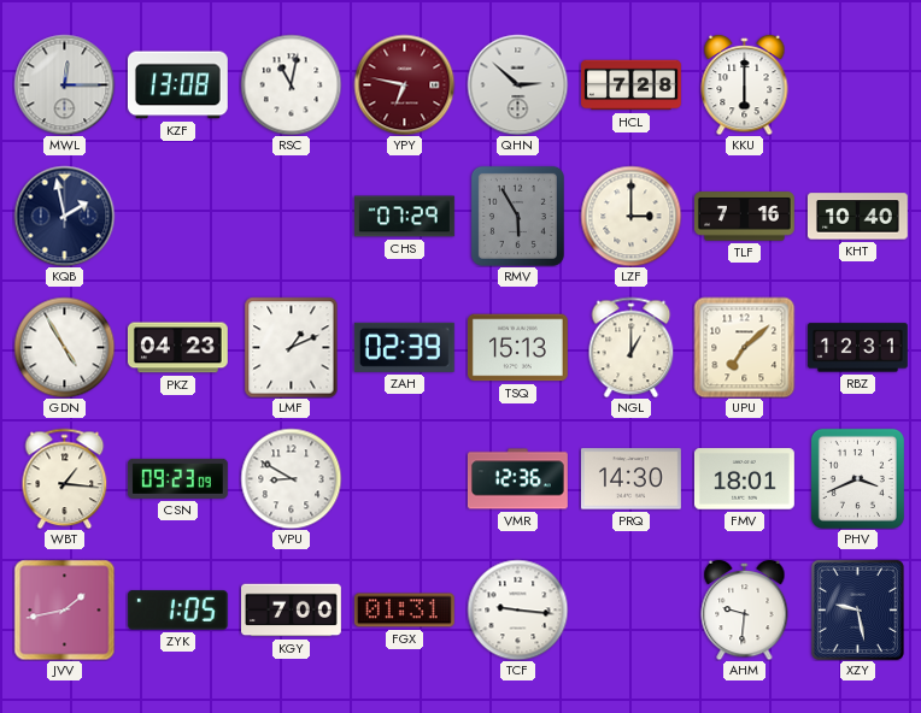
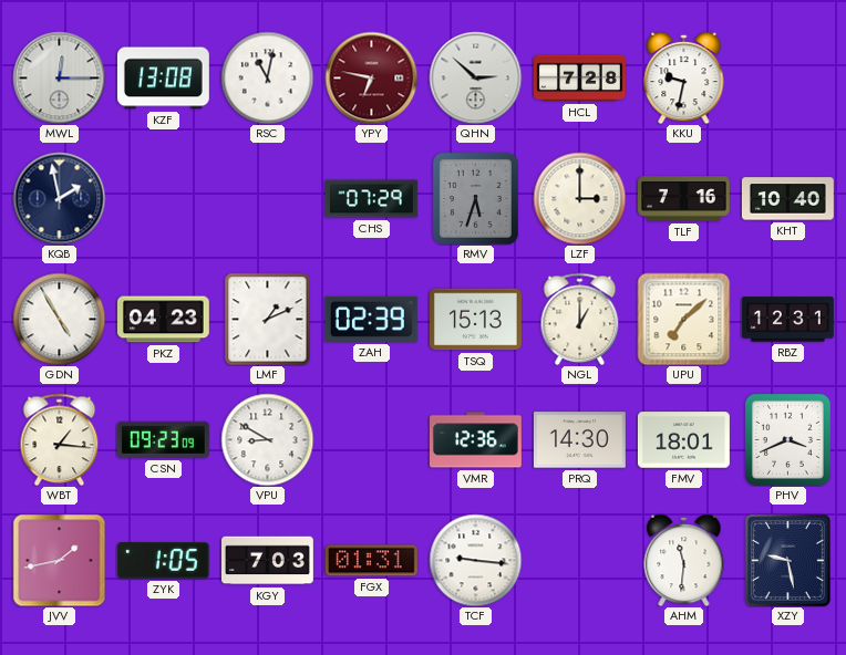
KKU: 6:00 -> 9:32 (684, 77)
RMV: 5:55 -> 5:33 (475, 198)
KGY: 7:00 -> 7:03 (268, 561)
AHM: 9:31 -> 11:31 (684, 560)
